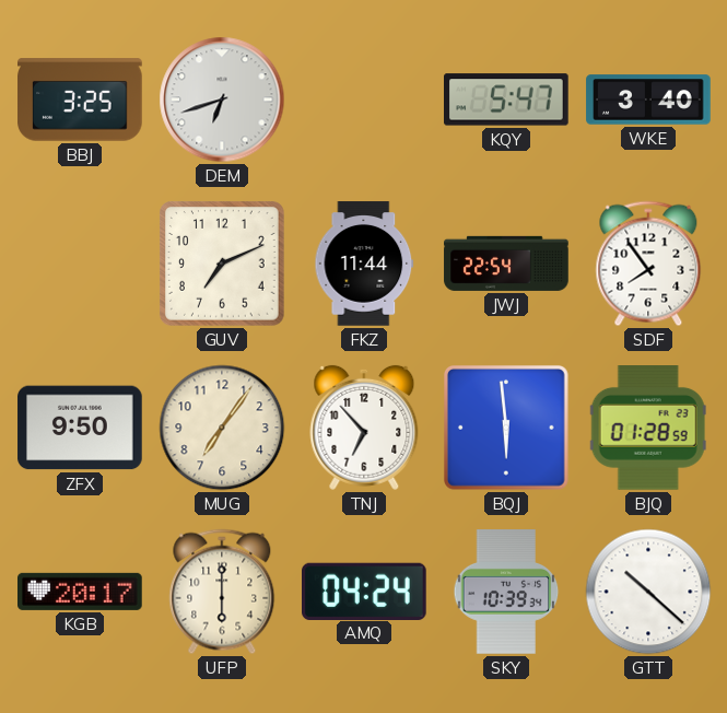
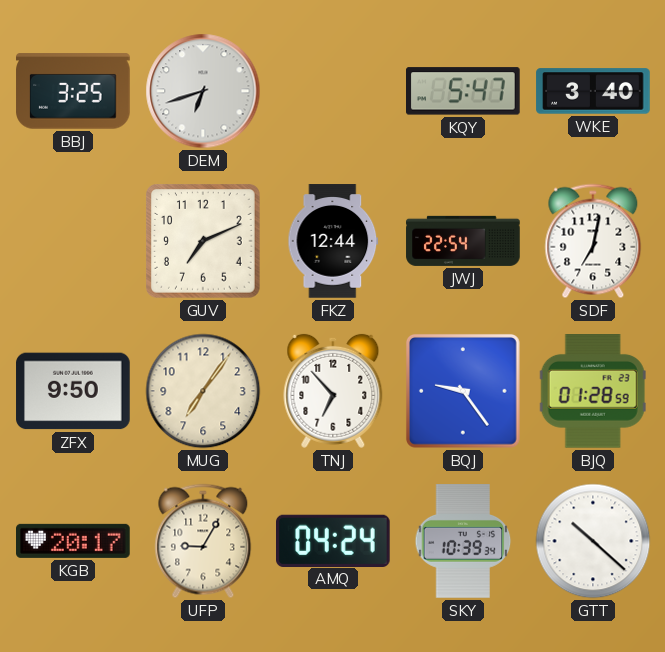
FKZ: 11:44 -> 12:44 (333, 241)
SDF: 7:54 -> 7:02 (593, 241)
BQJ: 5:59 -> 9:24 (463, 391)
UFP: 6:00 -> 9:05 (203, 541)
